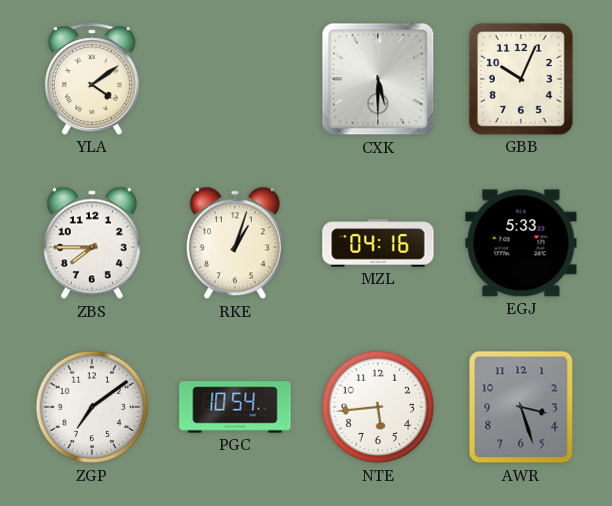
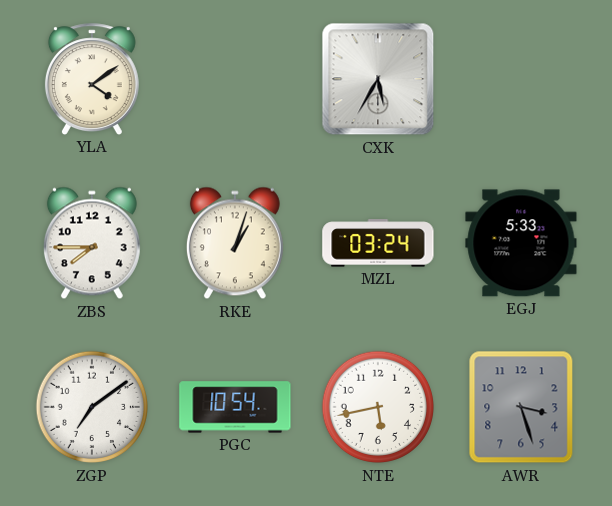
CXK: 5:30 -> 5:35 (378, 79)
GBB: 10:04 -> none (521, 79)
MZL: 04:16 -> 03:24 (378, 243)
NTE: 5:44 -> 5:43 (378, 407)
